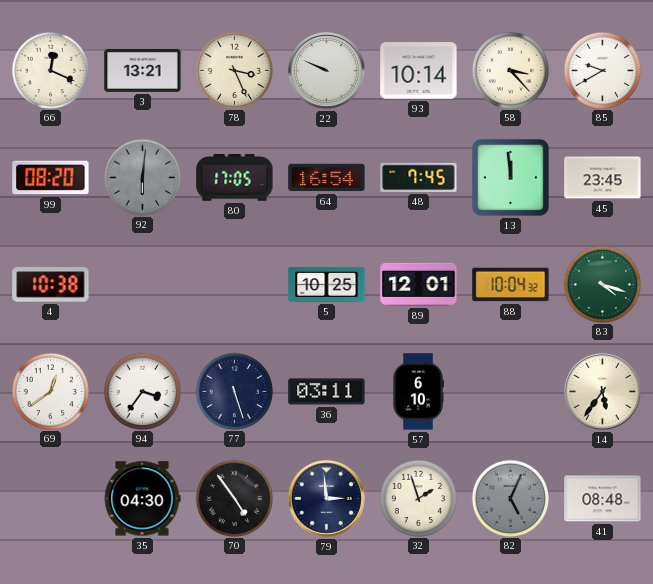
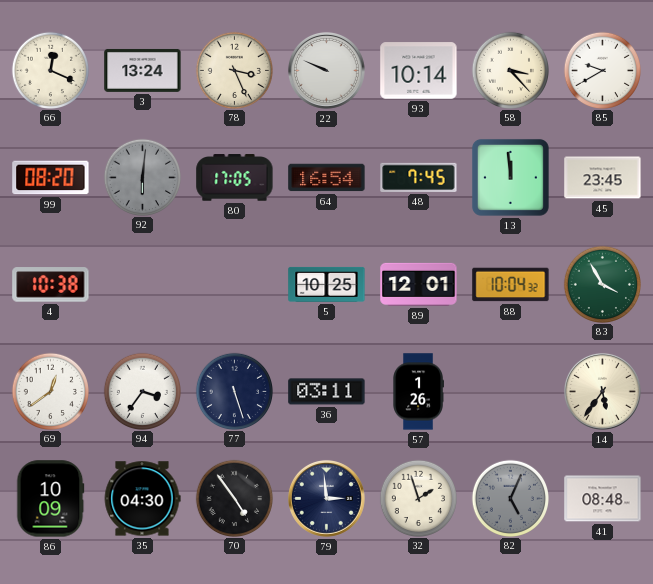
3: 13:21 -> 13:24 (143, 70)
83: 4:18 -> 3:55 (602, 284)
57: 6:10 -> 1:26 (418, 392)
86: none -> 10:09 (51, 499)
